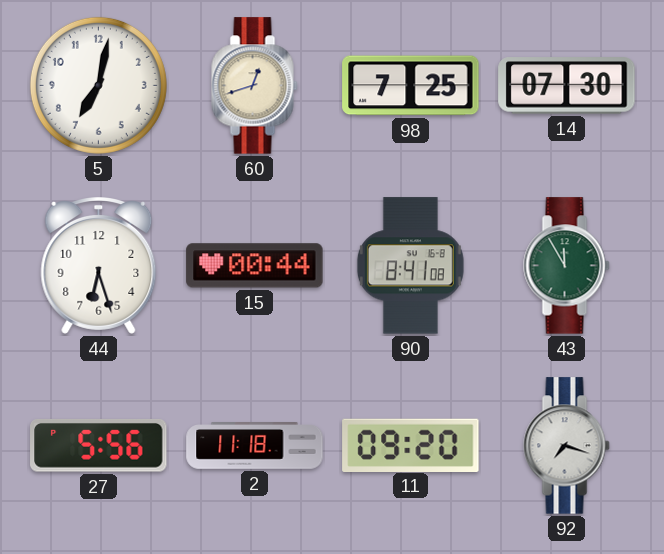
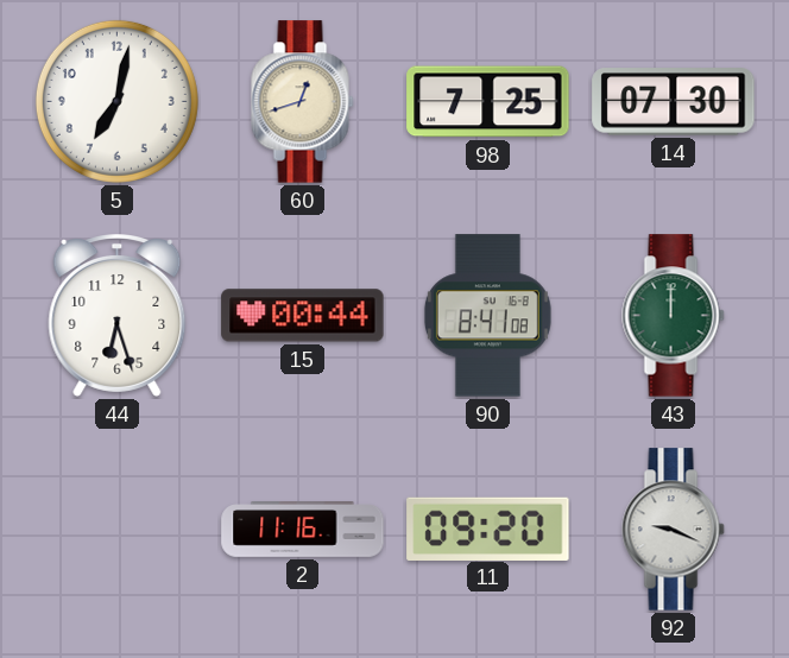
43: 11:55 -> 12:00 (674, 316)
27: 5:56 -> none (99, 445)
2: 11:18 -> 11:16 (303, 530)
92: 7:18 -> 9:19 (674, 530)
